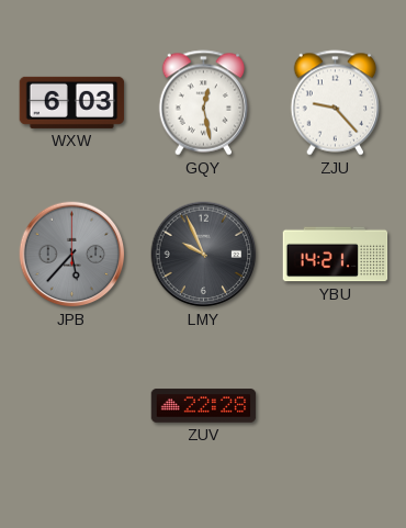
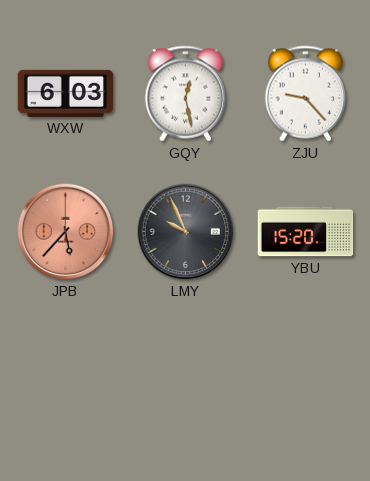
JPB dial: grey -> salmon (66, 232)
YBU: 14:21 -> 15:20 (306, 232)
ZUV: 22:28 -> none (204, 406)
